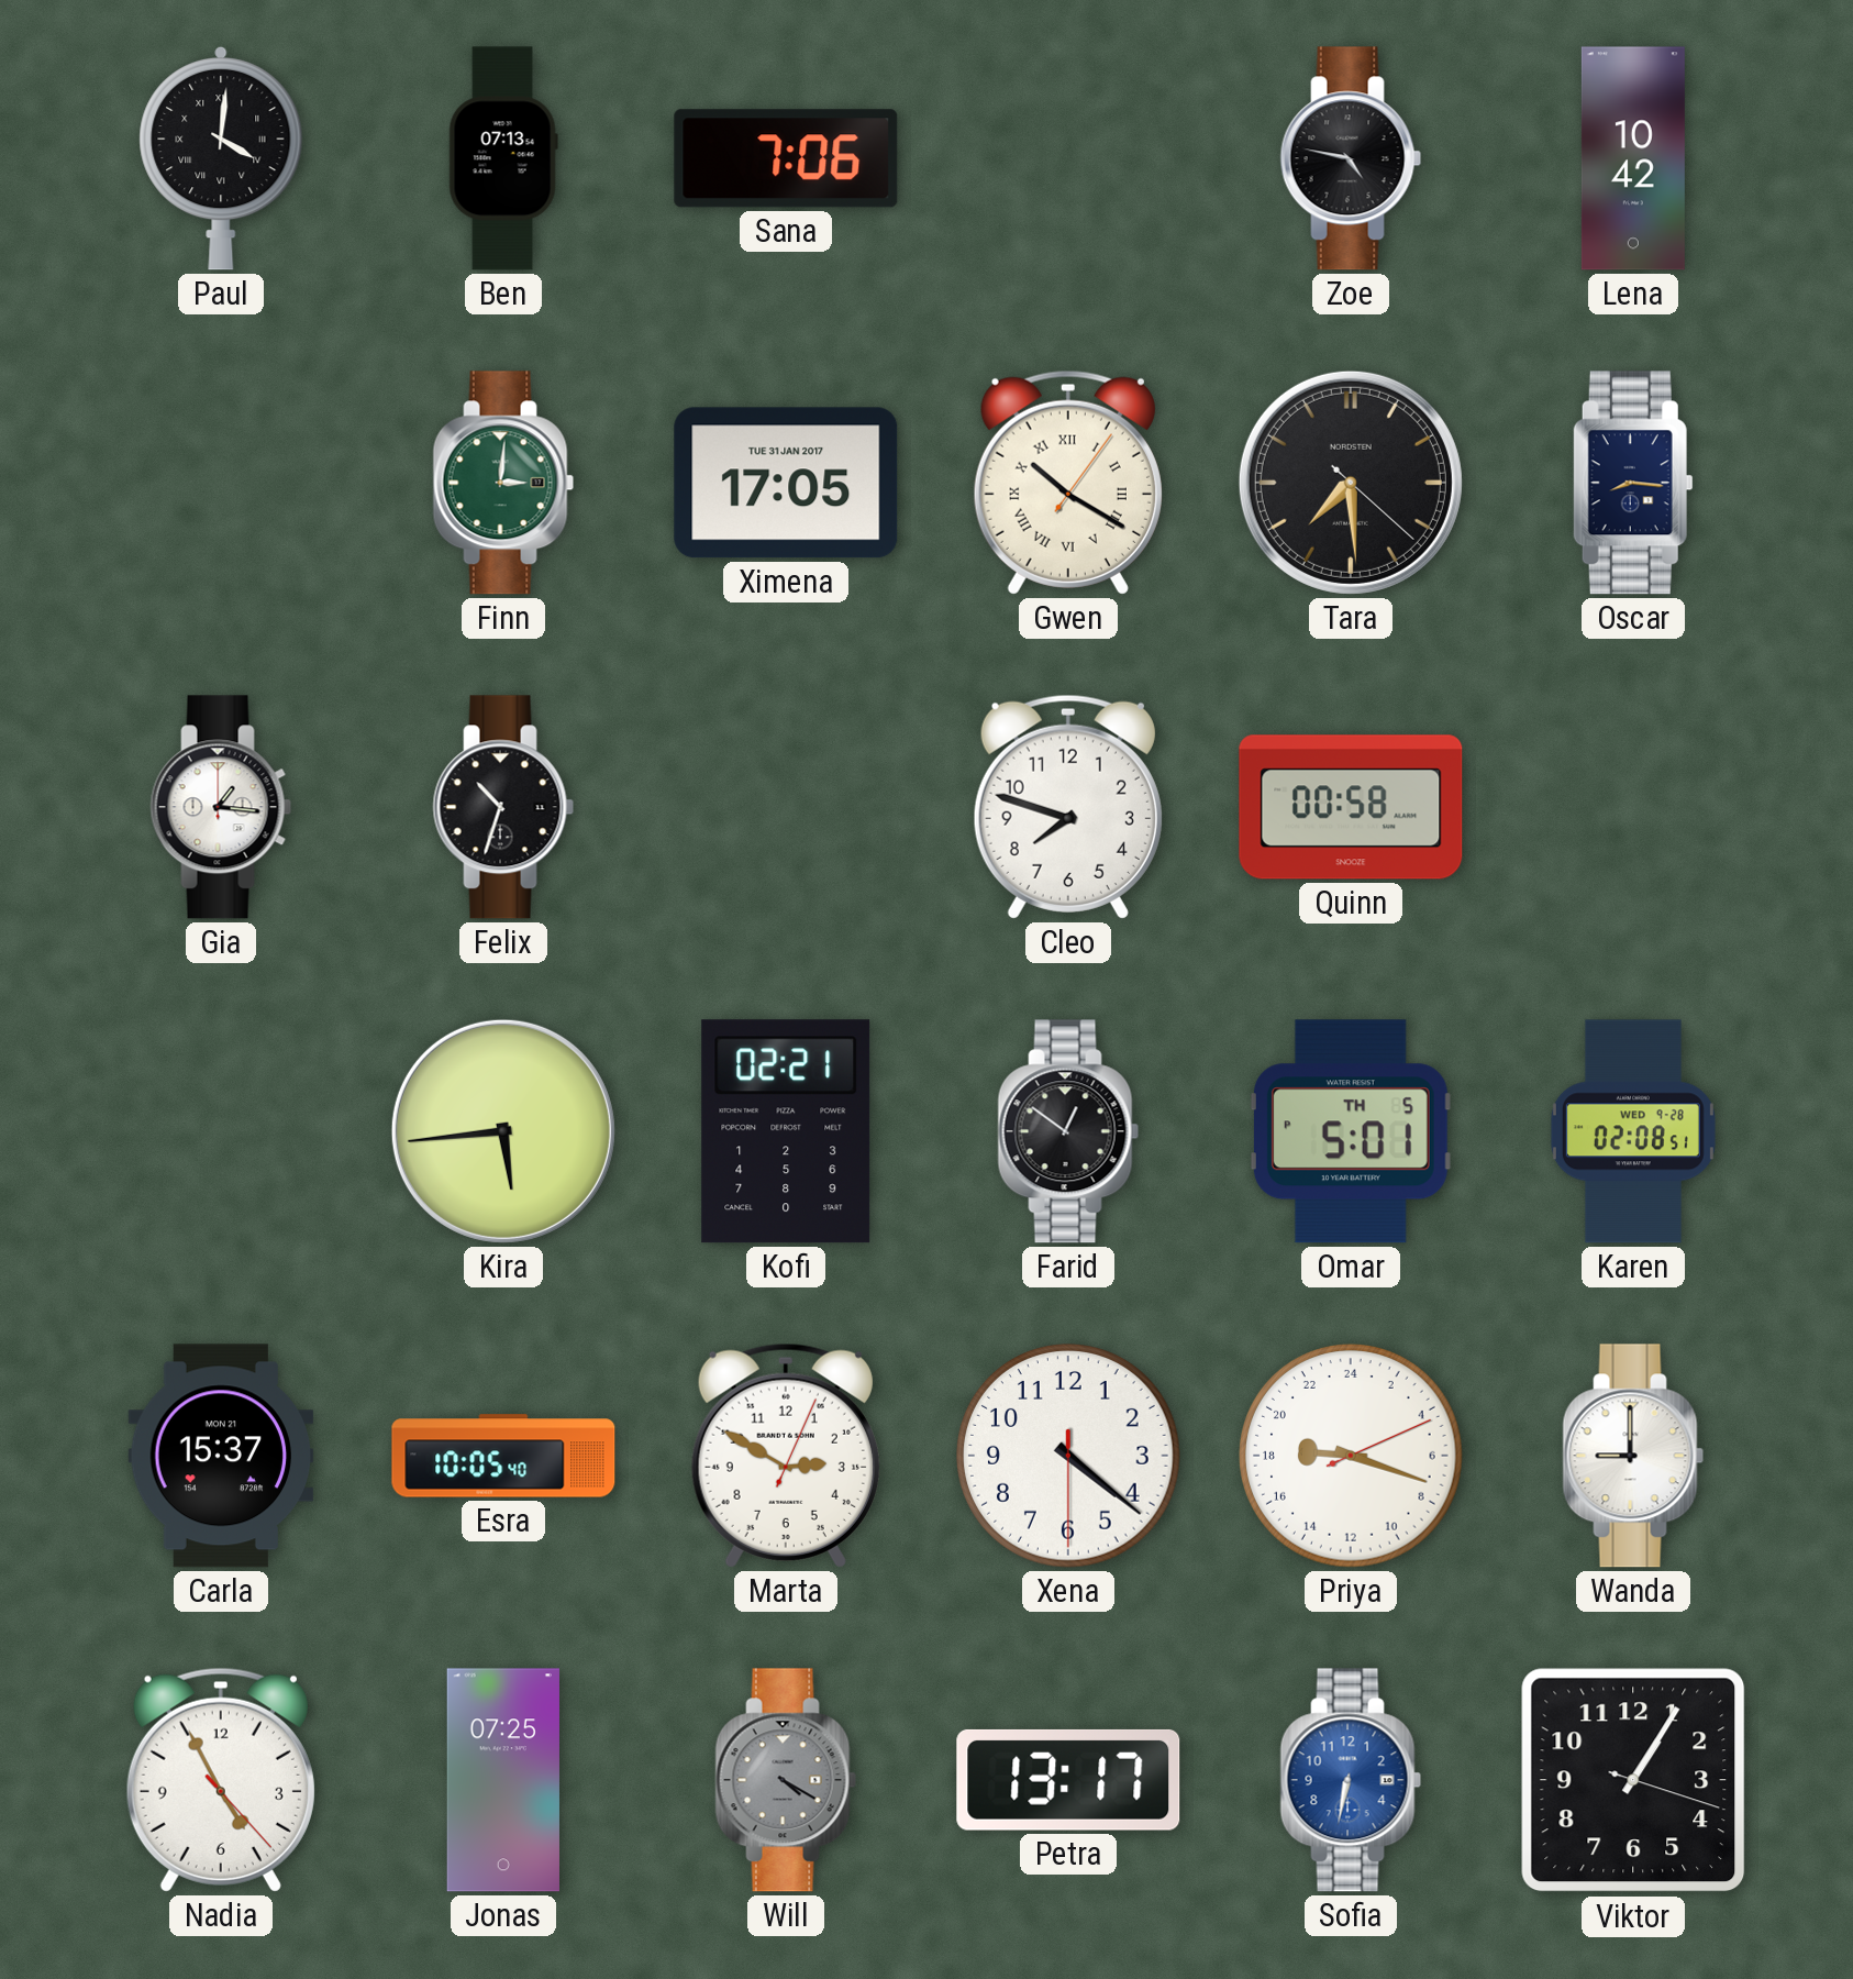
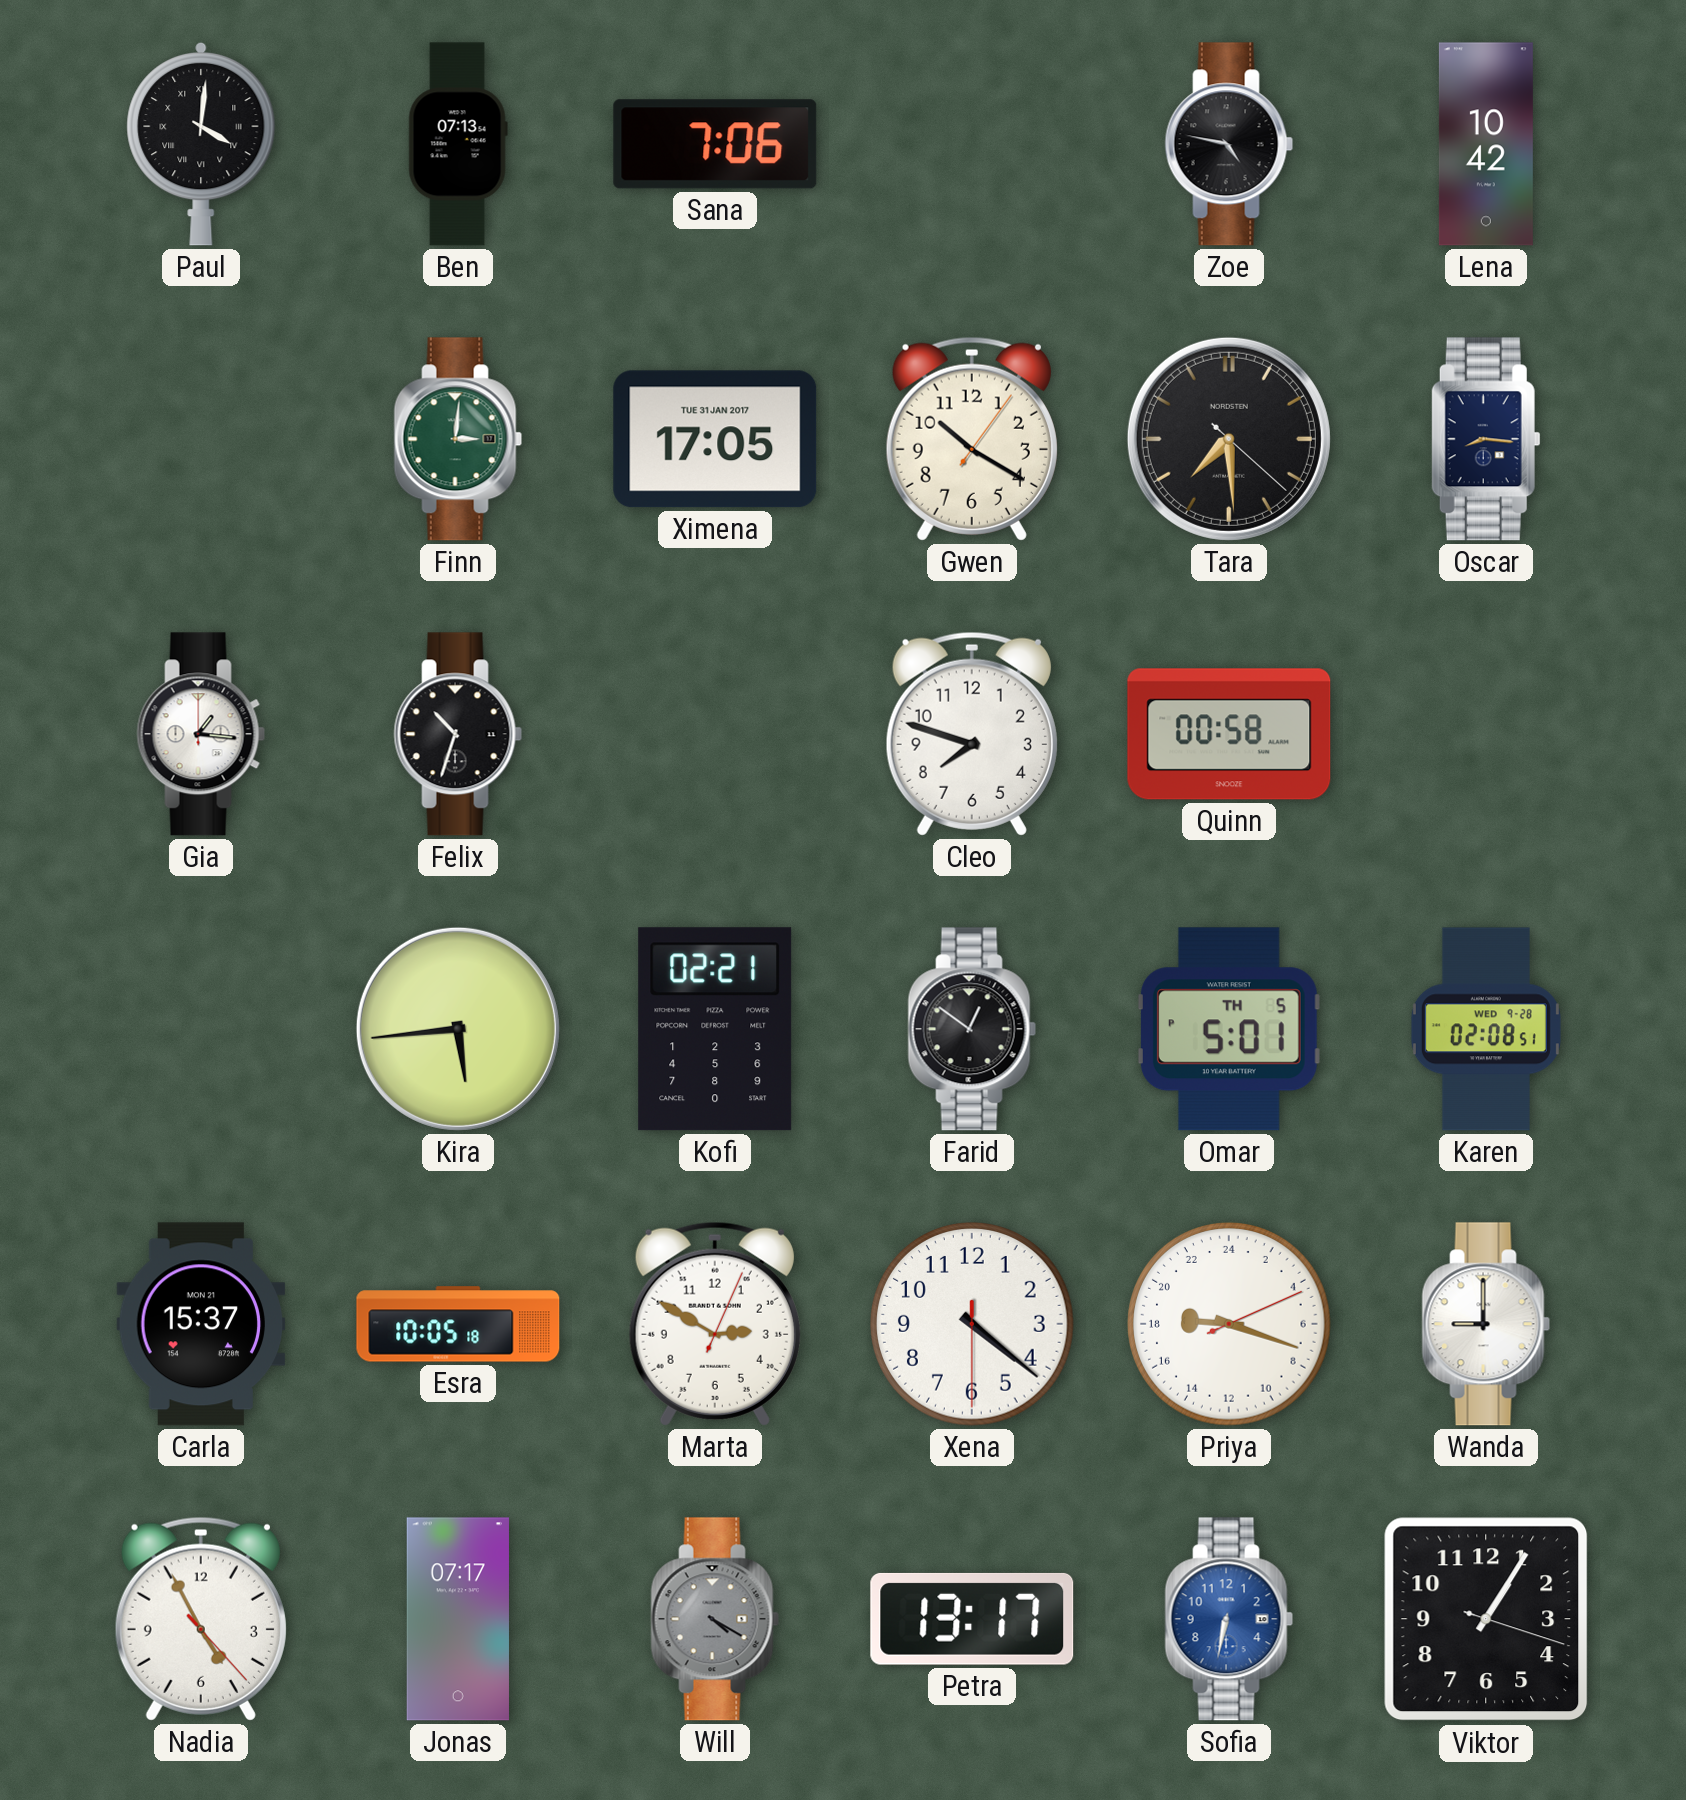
Gwen numerals: Roman -> Arabic (972, 439)
Esra: 10:05:40 -> 10:05:18 (458, 1324)
Jonas: 07:25 -> 07:17 (458, 1619)
